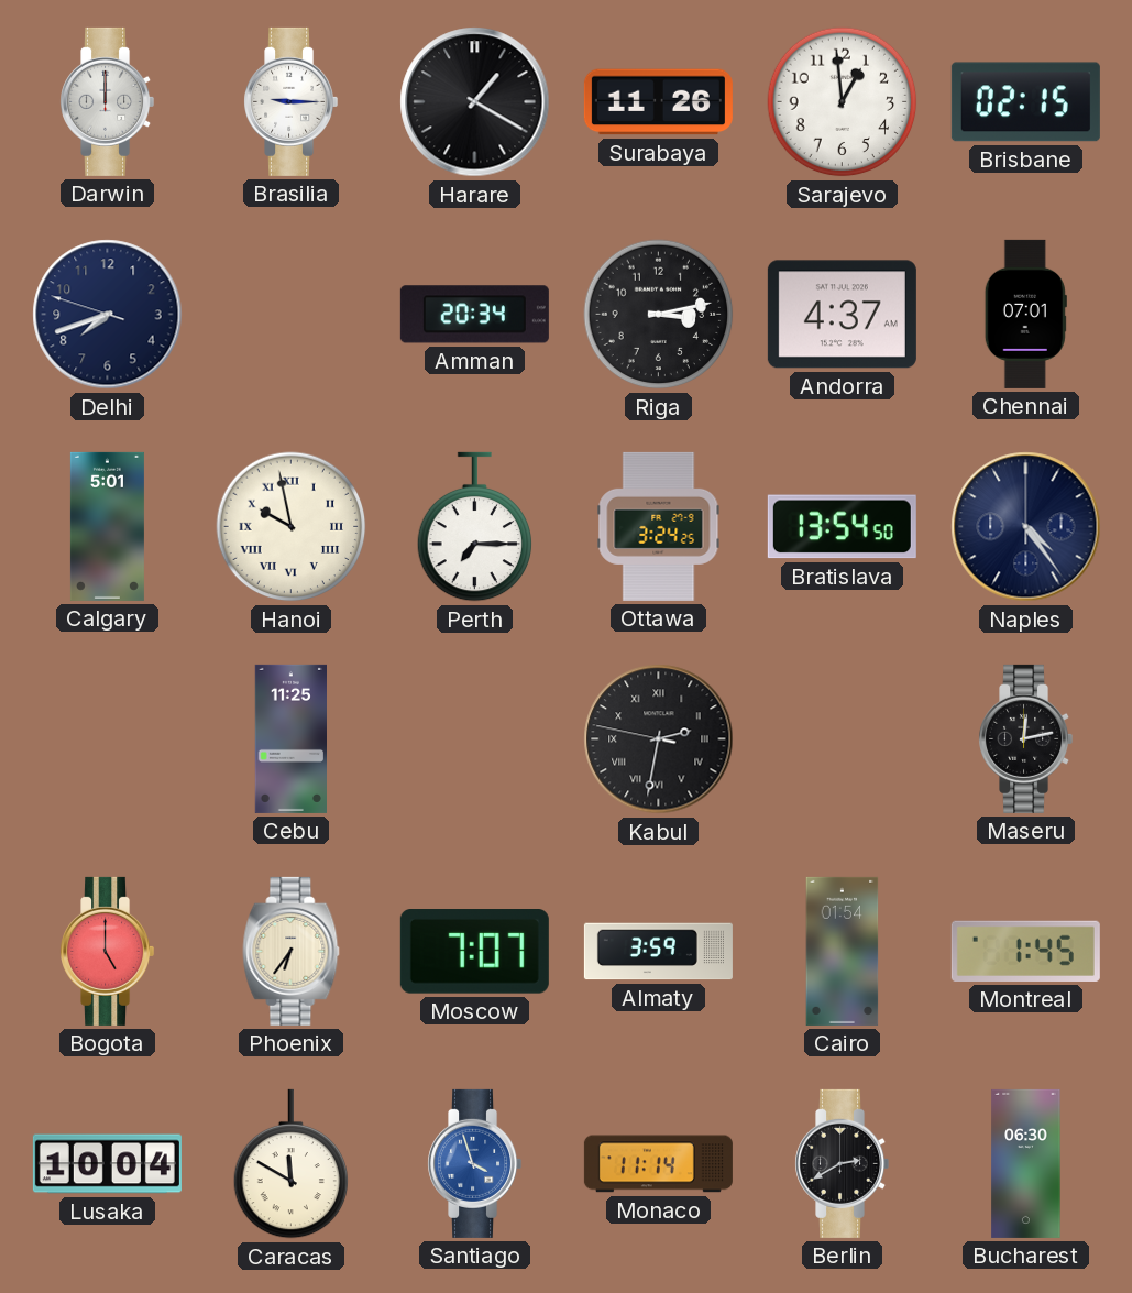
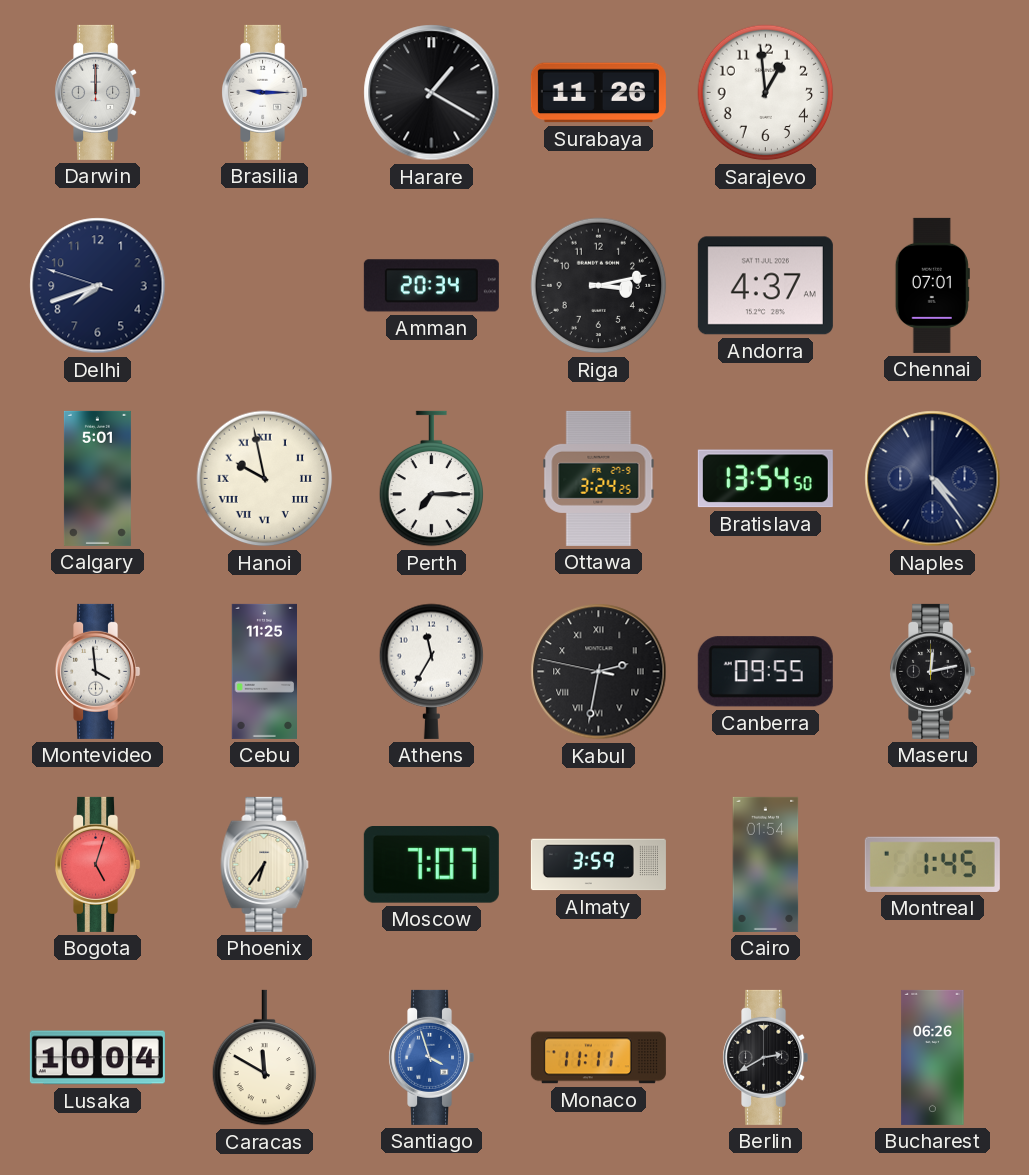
Brisbane: 02:15 -> none (1025, 102)
Montevideo: none -> 3:59 (98, 671)
Athens: none -> 11:35 (431, 671)
Canberra: none -> 09:55 (765, 672)
Bogota: 5:00 -> 5:03 (98, 864)
Monaco: 11:14 -> 11:11 (598, 1058)
Bucharest: 06:30 -> 06:26 (933, 1057)
